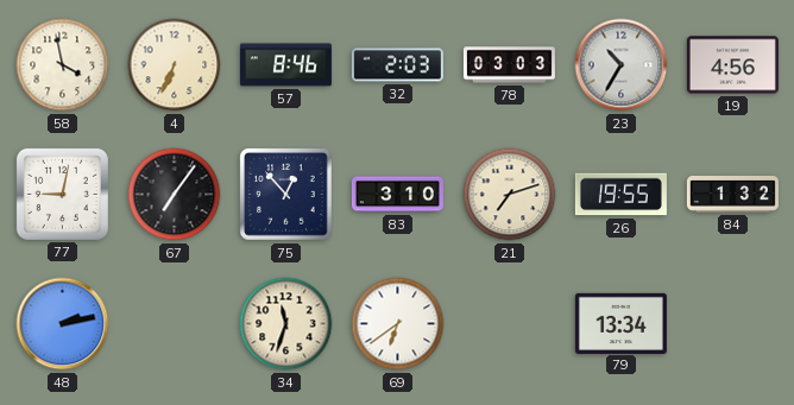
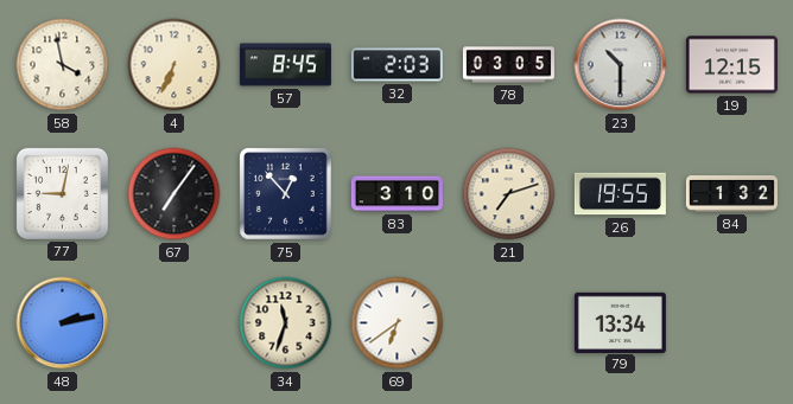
57: 8:46 -> 8:45 (285, 65)
78: 03:03 -> 03:05 (508, 65)
23: 10:35 -> 10:30 (621, 65)
19: 4:56 -> 12:15 (731, 65)
